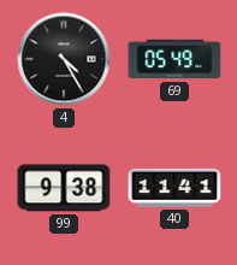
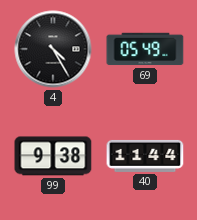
40: 11:41 -> 11:44 (145, 156)
